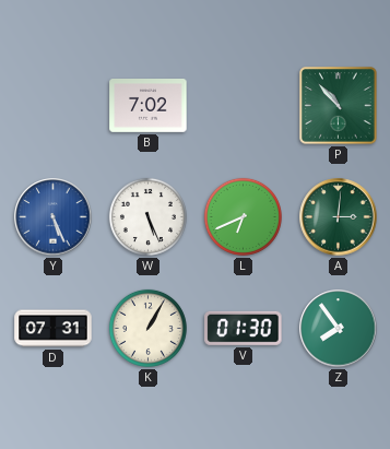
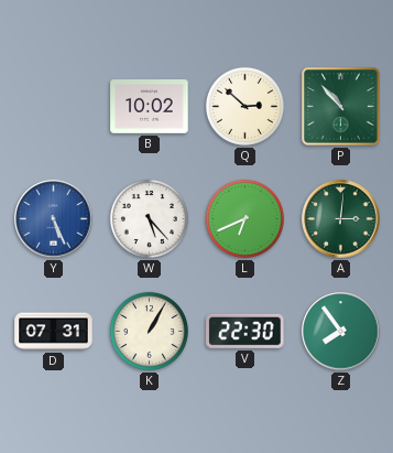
B: 7:02 -> 10:02 (150, 107)
Q: none -> 2:52 (244, 106)
W: 5:26 -> 5:23 (149, 218)
V: 01:30 -> 22:30 (245, 331)
